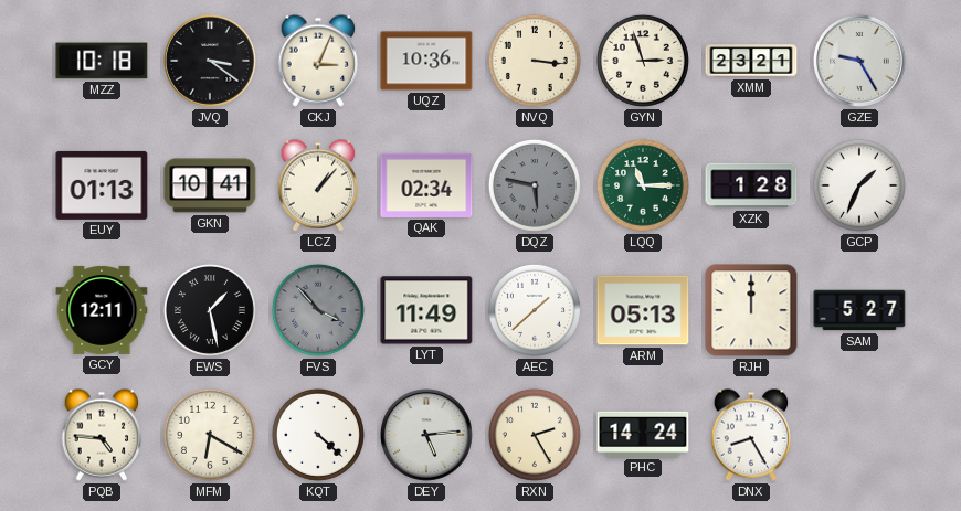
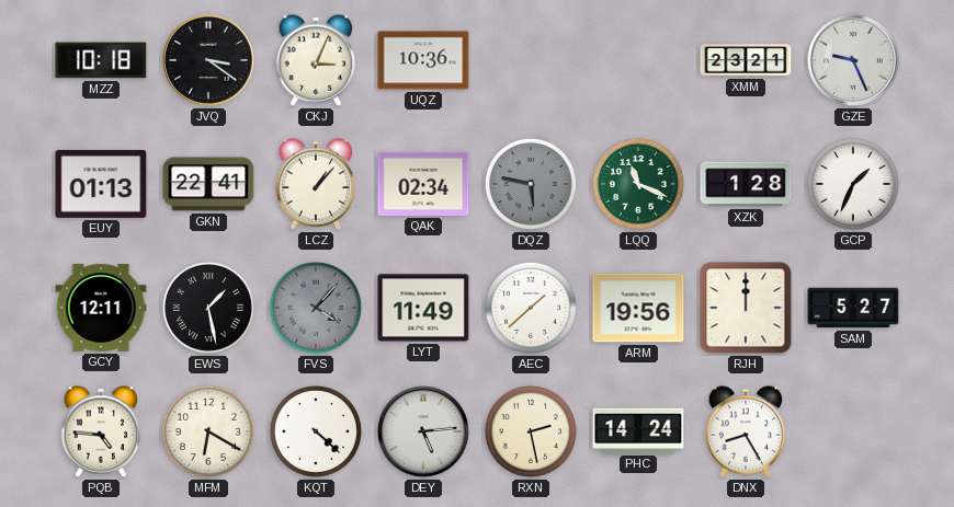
NVQ: 3:16 -> none (535, 61)
GYN: 2:57 -> none (643, 61)
GZE: 9:25 -> 9:26 (854, 61)
GKN: 10:41 -> 22:41 (208, 184)
LQQ: 11:15 -> 11:19 (638, 184)
FVS: 3:53 -> 4:07 (316, 308)
ARM: 05:13 -> 19:56 (638, 308)
RXN: 2:25 -> 2:28 (531, 431)
